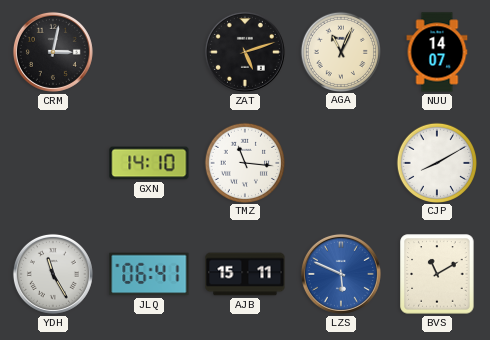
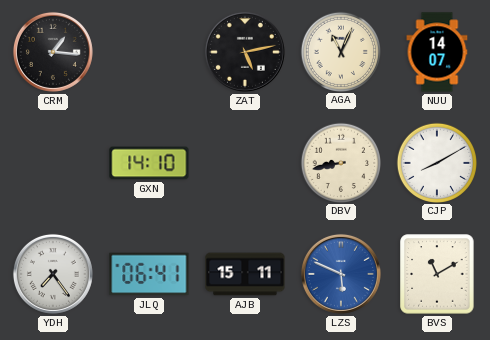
CRM: 3:02 -> 1:16 (53, 52)
ZAT: 5:12 -> 5:13 (245, 52)
TMZ: 11:16 -> none (244, 162)
DBV: none -> 8:43 (340, 162)
YDH: 11:25 -> 7:24 (53, 274)
